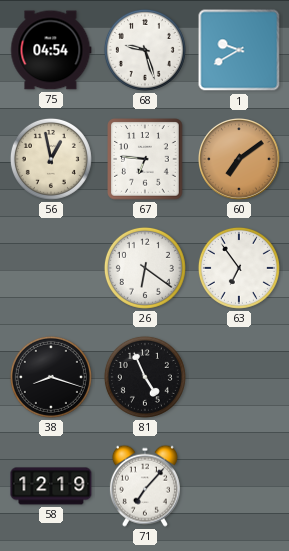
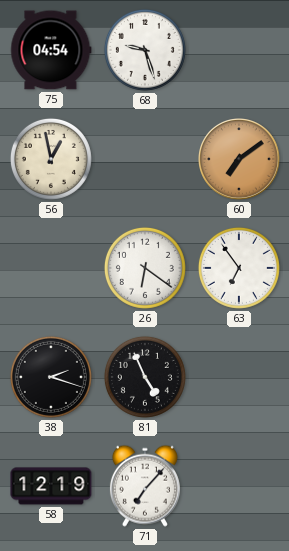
1: 9:40 -> none (239, 50)
67: 6:46 -> none (145, 159)
38: 8:18 -> 2:18 (51, 377)
